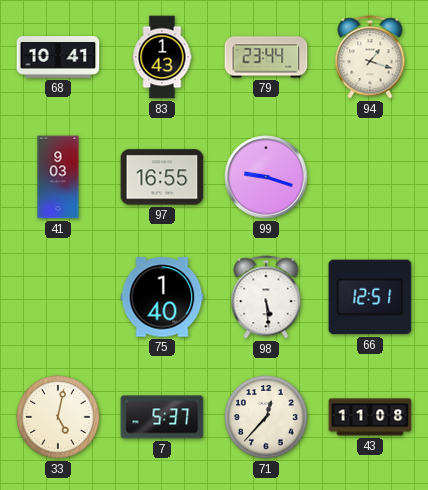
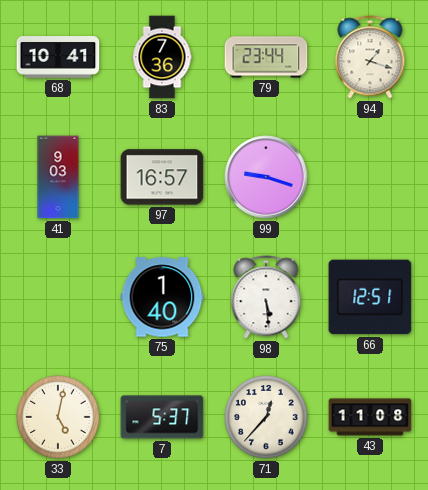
83: 1:43 -> 7:36 (162, 57)
97: 16:55 -> 16:57 (162, 177)
